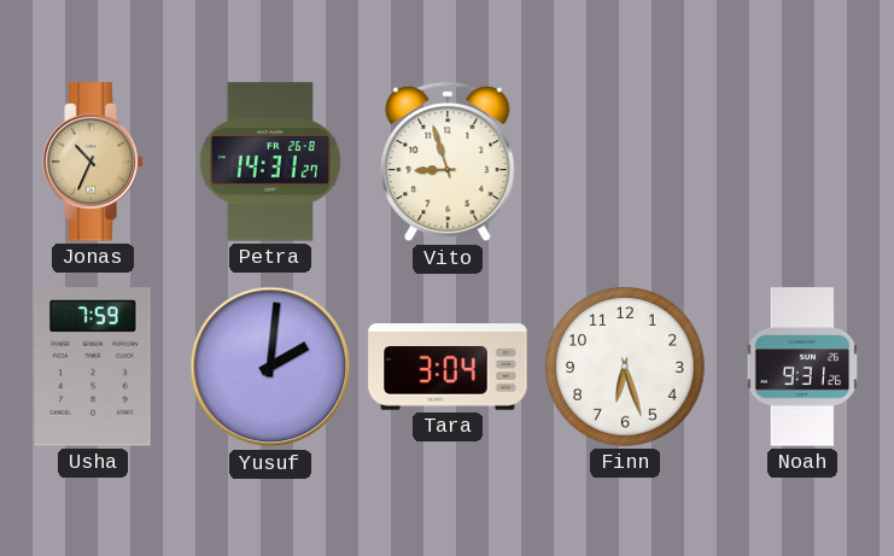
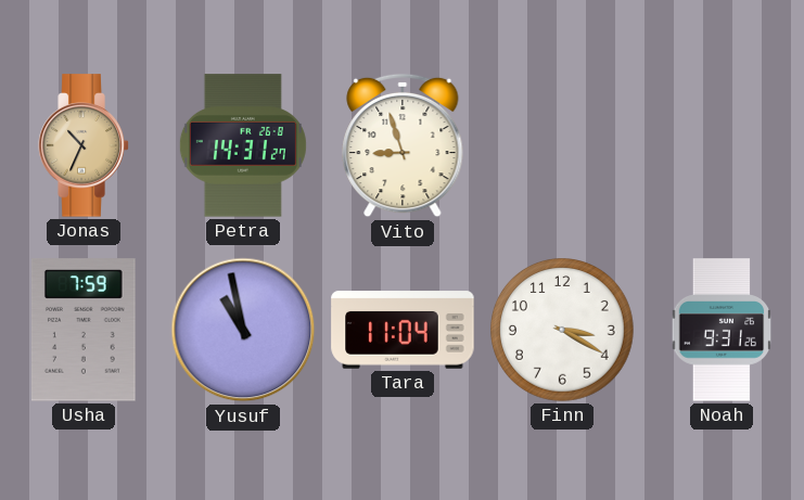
Yusuf: 2:01 -> 10:58 (243, 330)
Tara: 3:04 -> 11:04 (403, 330)
Finn: 6:27 -> 3:20 (563, 331)
